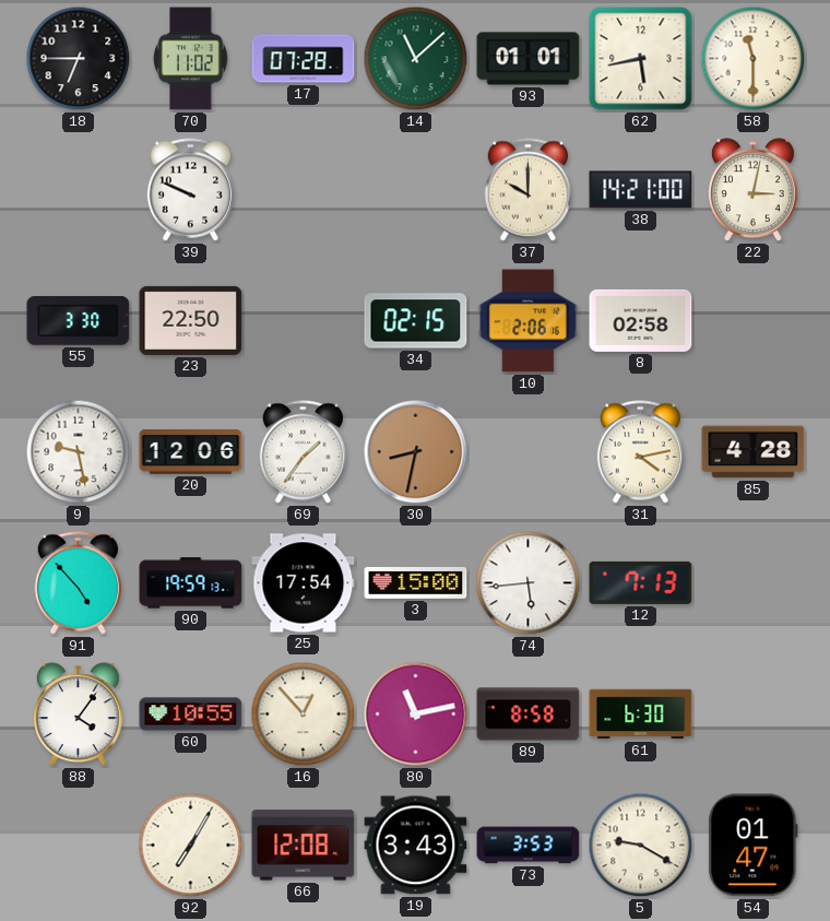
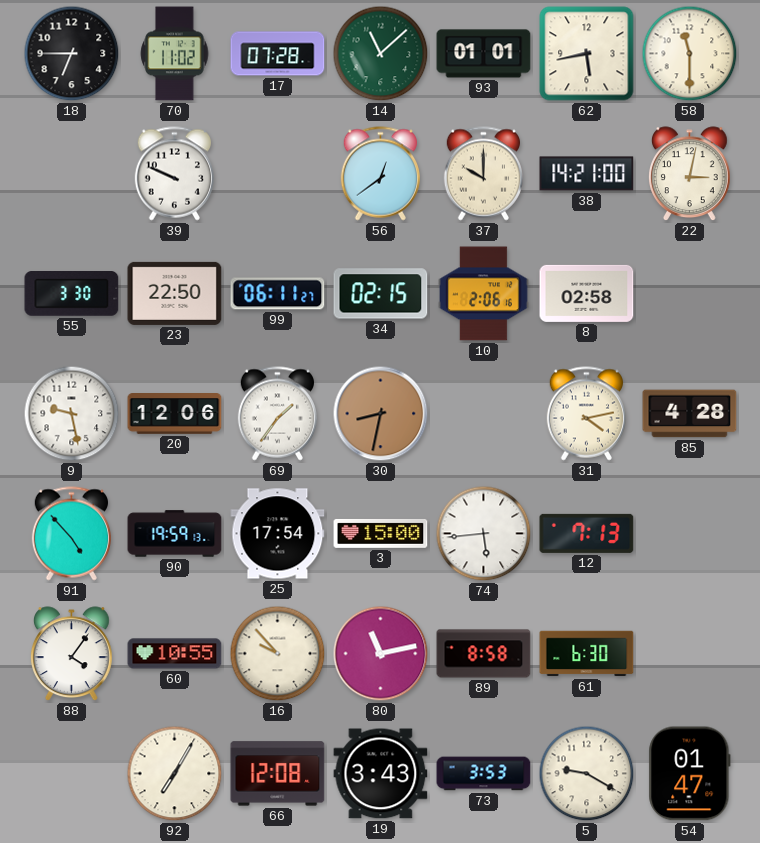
56: none -> 12:39 (380, 174)
99: none -> 06:11 (278, 294)
16: 12:53 -> 9:53 (278, 654)
